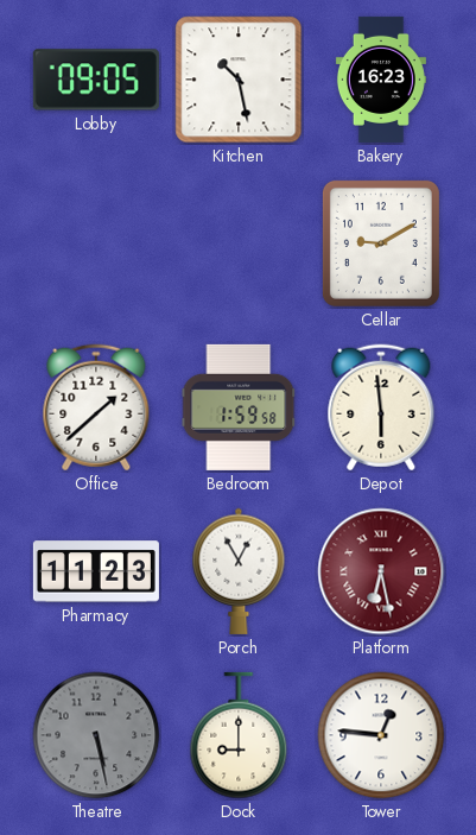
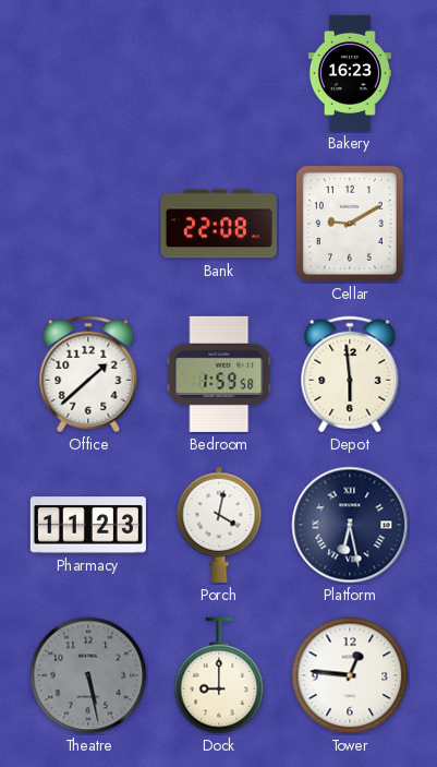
Lobby: 09:05 -> none (96, 80)
Kitchen: 10:28 -> none (239, 80)
Bank: none -> 22:08 (219, 224)
Porch: 12:55 -> 4:02 (219, 525)
Platform dial: burgundy -> navy (350, 525)
